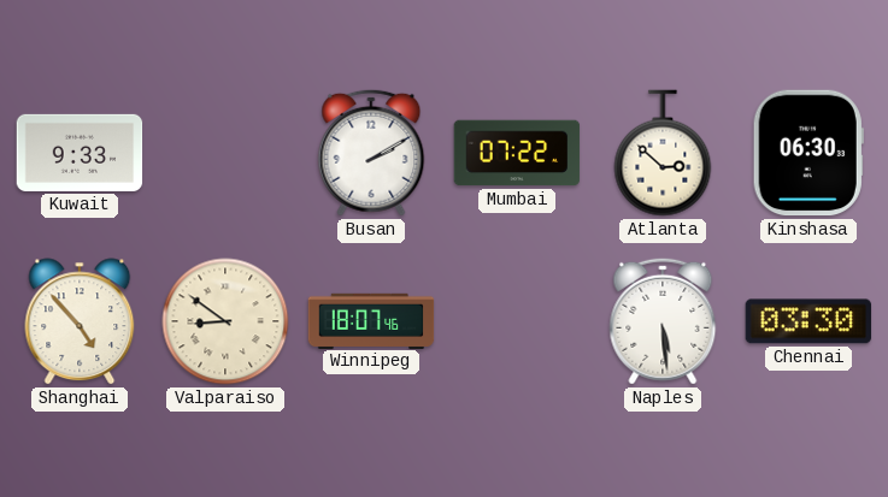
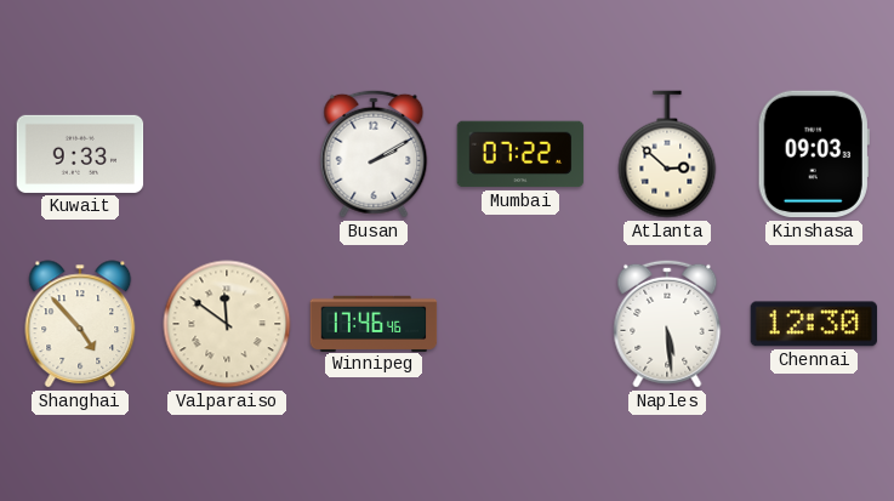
Kinshasa: 06:30 -> 09:03 (814, 154)
Valparaiso: 8:51 -> 11:51 (227, 324)
Winnipeg: 18:07 -> 17:46 (374, 323)
Chennai: 03:30 -> 12:30 (814, 324)
